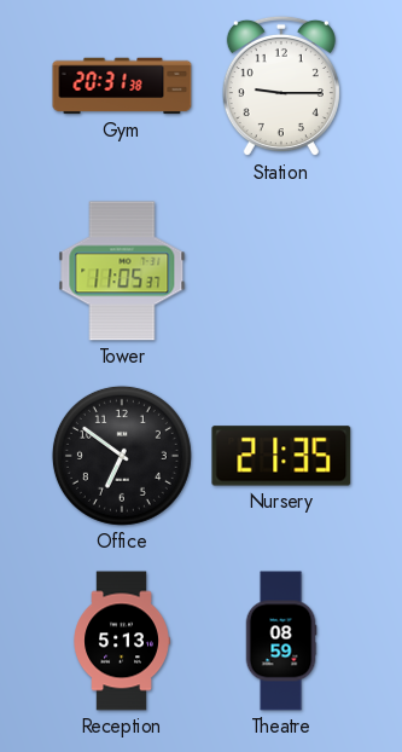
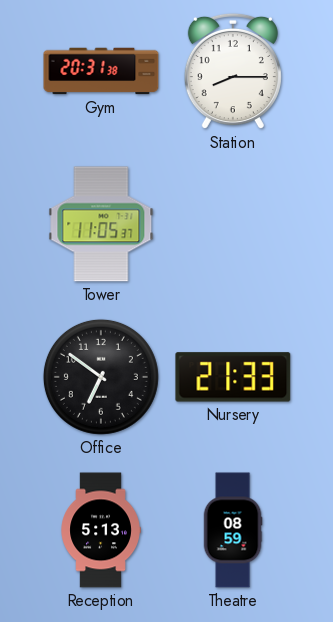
Station: 9:15 -> 8:15 (233, 71)
Nursery: 21:35 -> 21:33 (233, 377)
